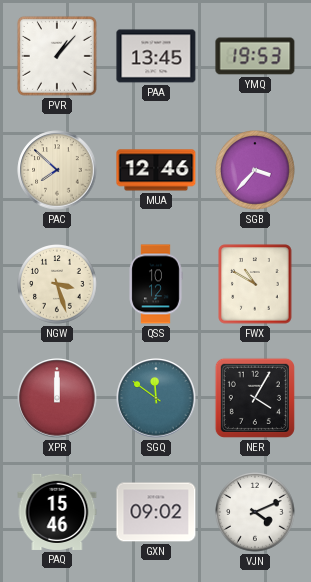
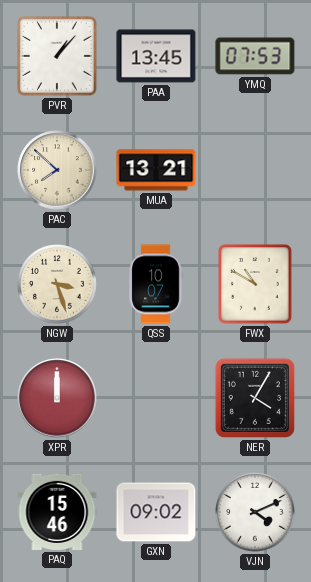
YMQ: 19:53 -> 07:53 (255, 56)
MUA: 12:46 -> 13:21 (156, 170)
SGB: 3:37 -> none (256, 171)
QSS: 10:12 -> 10:07 (156, 284)
SGQ: 11:51 -> none (156, 398)
